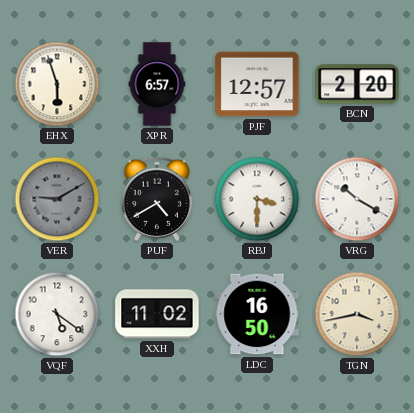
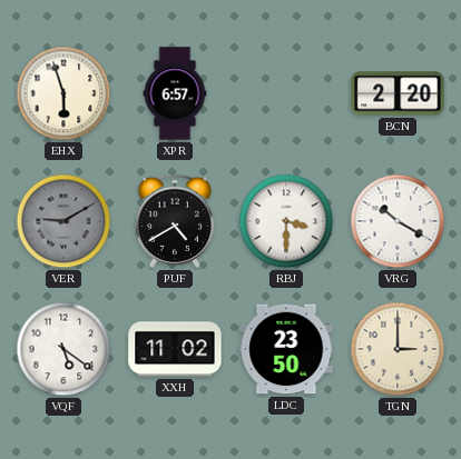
PJF: 12:57 -> none (257, 84)
LDC: 16:50 -> 23:50 (286, 349)
TGN: 3:43 -> 3:00 (398, 349)
